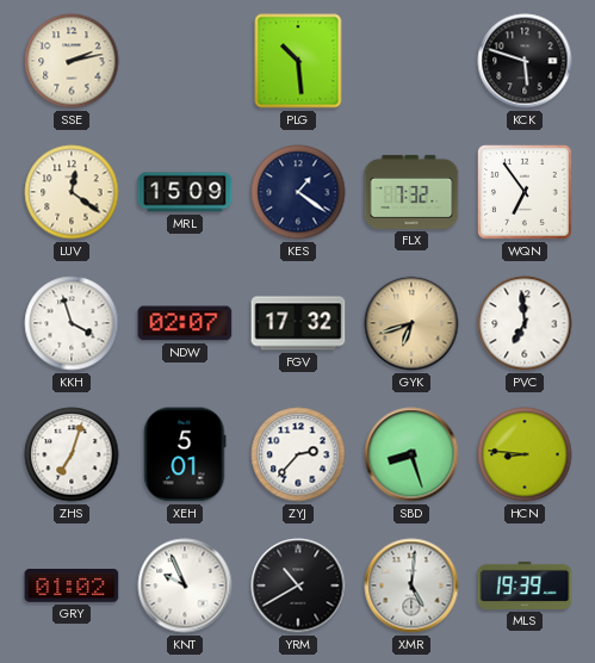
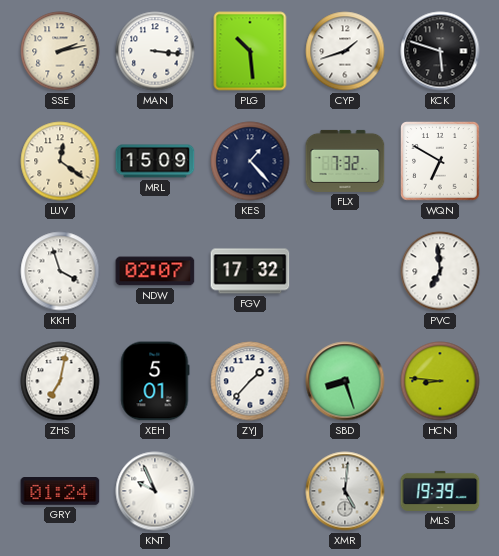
MAN: none -> 3:16 (155, 51)
CYP: none -> 1:42 (345, 51)
KES: 1:21 -> 1:23 (250, 161)
WQN: 6:54 -> 6:50 (440, 161)
GYK: 6:42 -> none (411, 323)
ZHS: 7:03 -> 7:02 (60, 381)
ZYJ: 2:37 -> 1:37 (250, 381)
GRY: 01:02 -> 01:24 (60, 492)
YRM: 10:40 -> none (298, 585)
